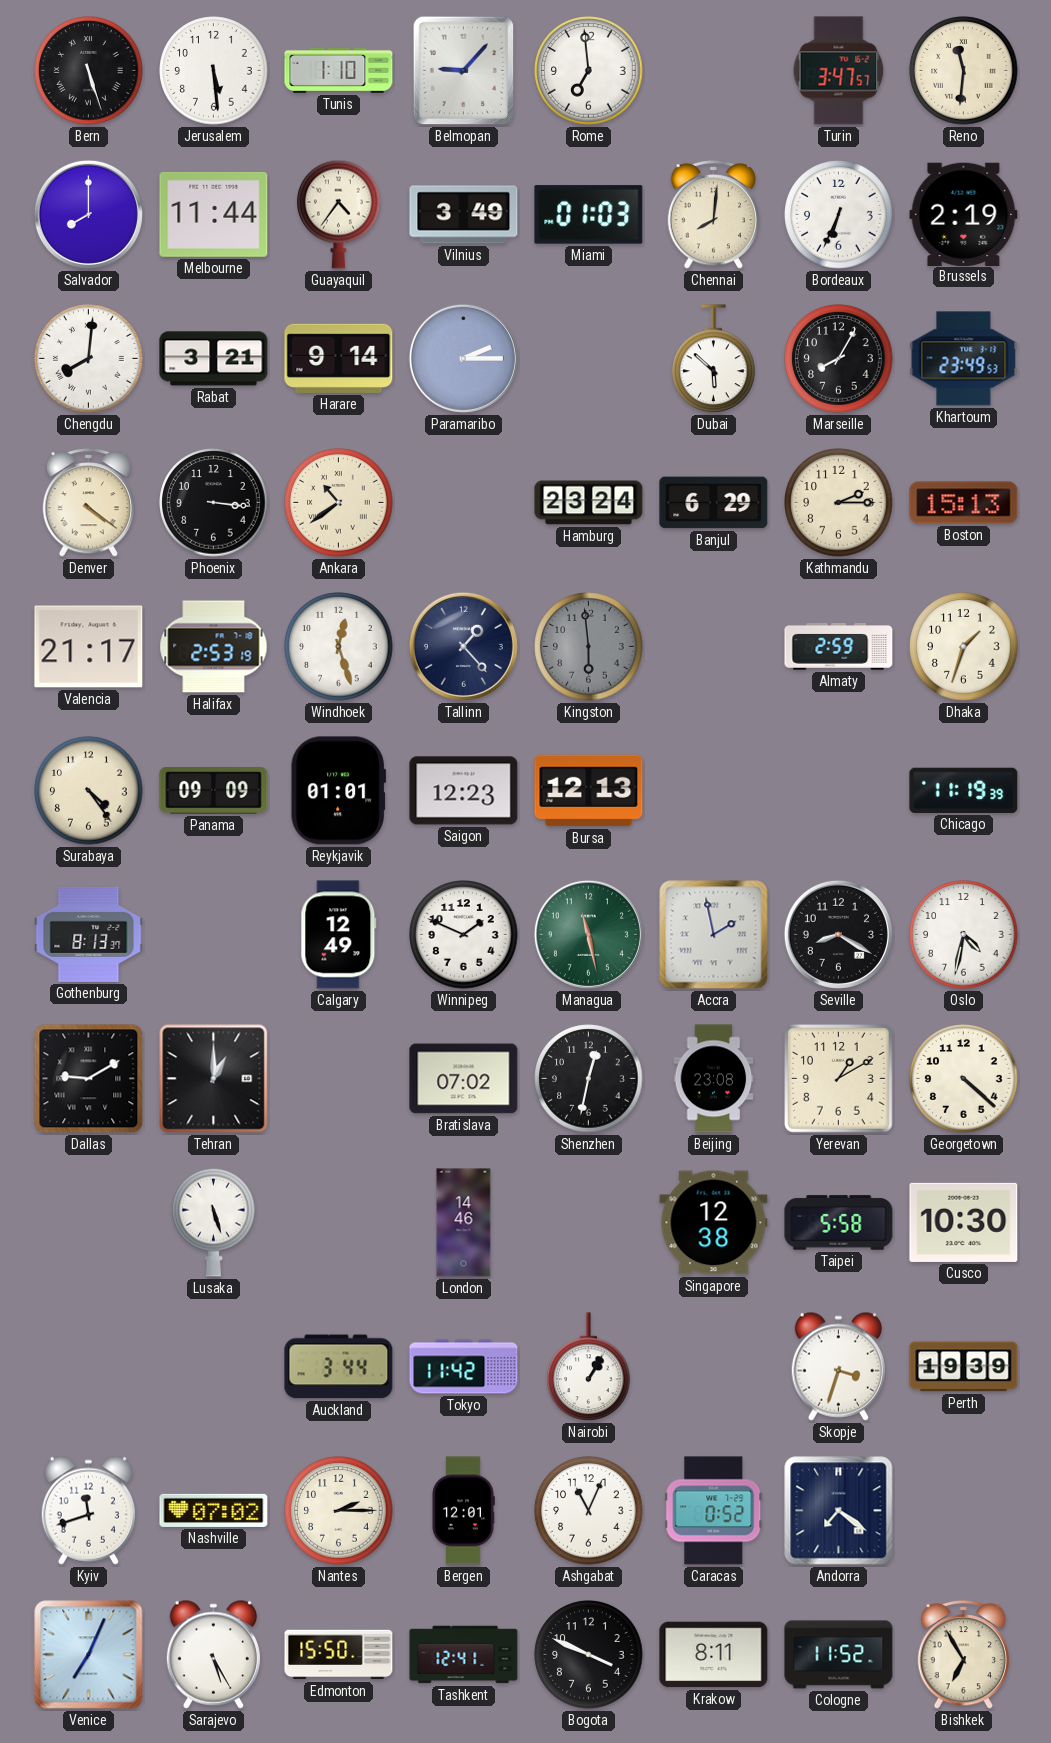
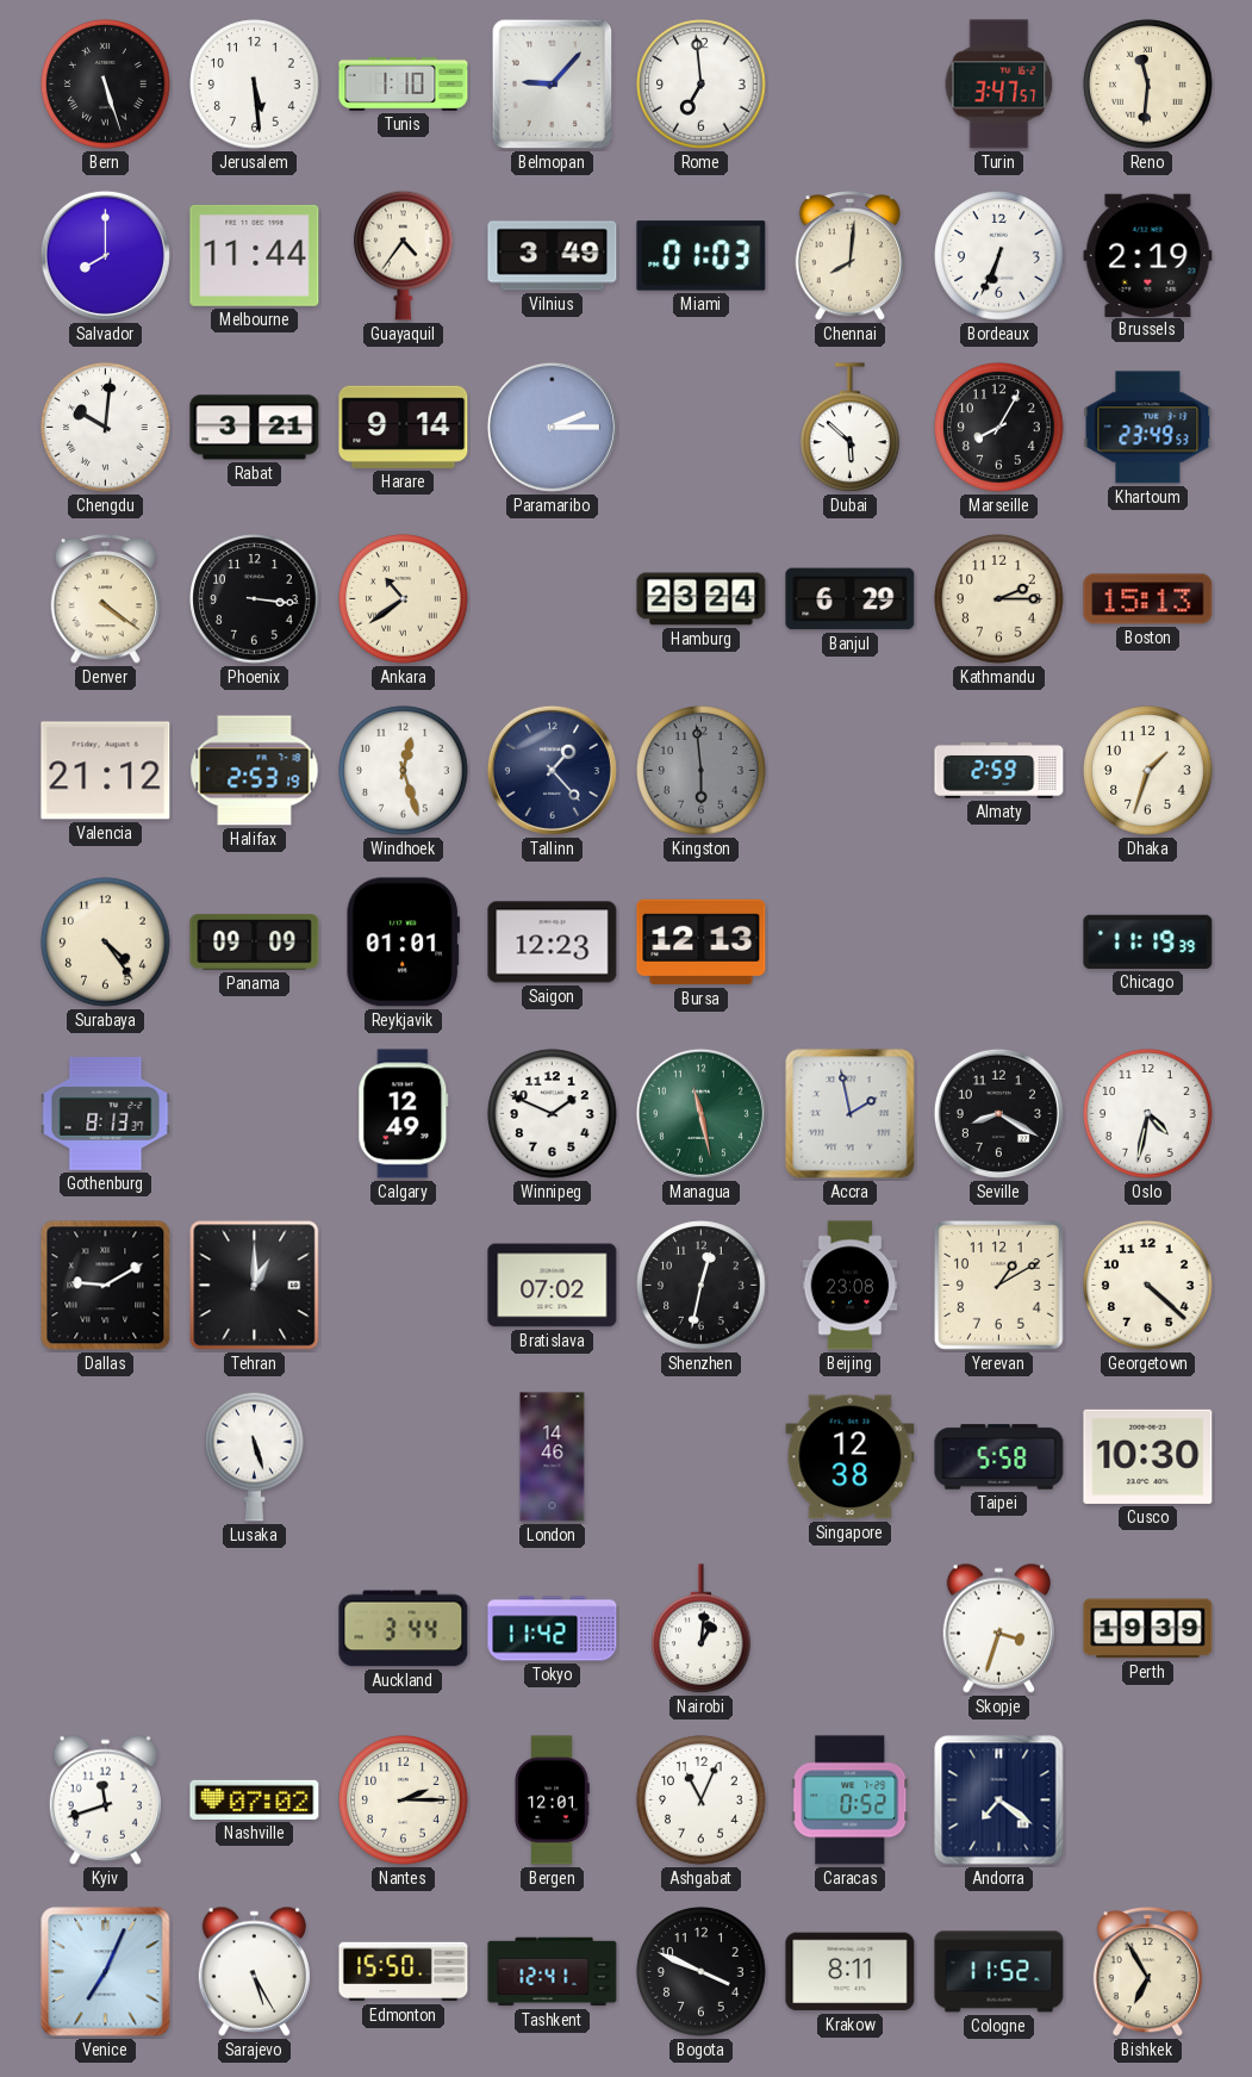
Chengdu: 8:01 -> 10:01 (106, 428)
Valencia: 21:17 -> 21:12 (106, 771)
Nairobi: 1:05 -> 1:01 (702, 1629)
